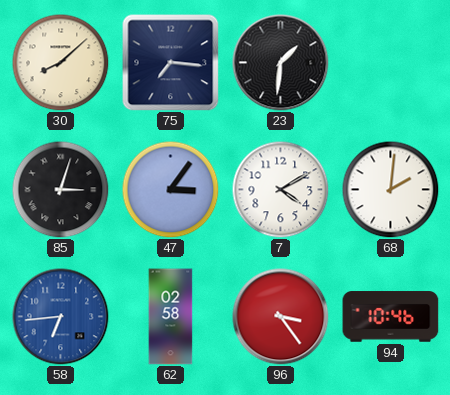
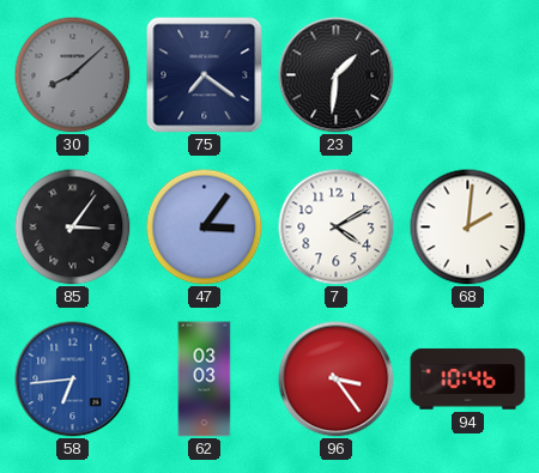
30 dial: cream -> grey (72, 74)
75: 7:16 -> 7:21 (205, 75)
85: 3:03 -> 3:06 (72, 226)
62: 02:58 -> 03:03 (205, 380)
